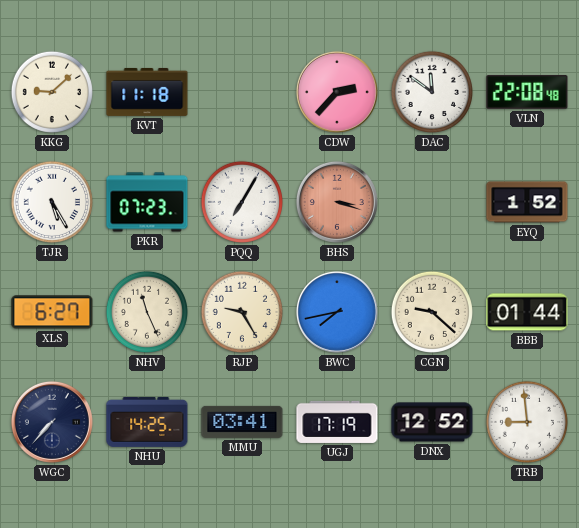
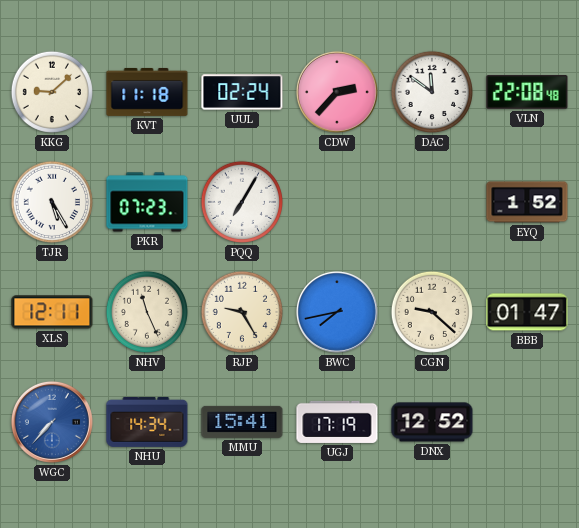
UUL: none -> 02:24 (242, 92)
BHS: 3:18 -> none (337, 202)
XLS: 6:27 -> 12:11 (52, 312)
BBB: 01:44 -> 01:47 (527, 312)
WGC dial: navy -> blue (52, 422)
NHU: 14:25 -> 14:34 (147, 422)
MMU: 03:41 -> 15:41 (242, 422)
TRB: 8:59 -> none (527, 422)
